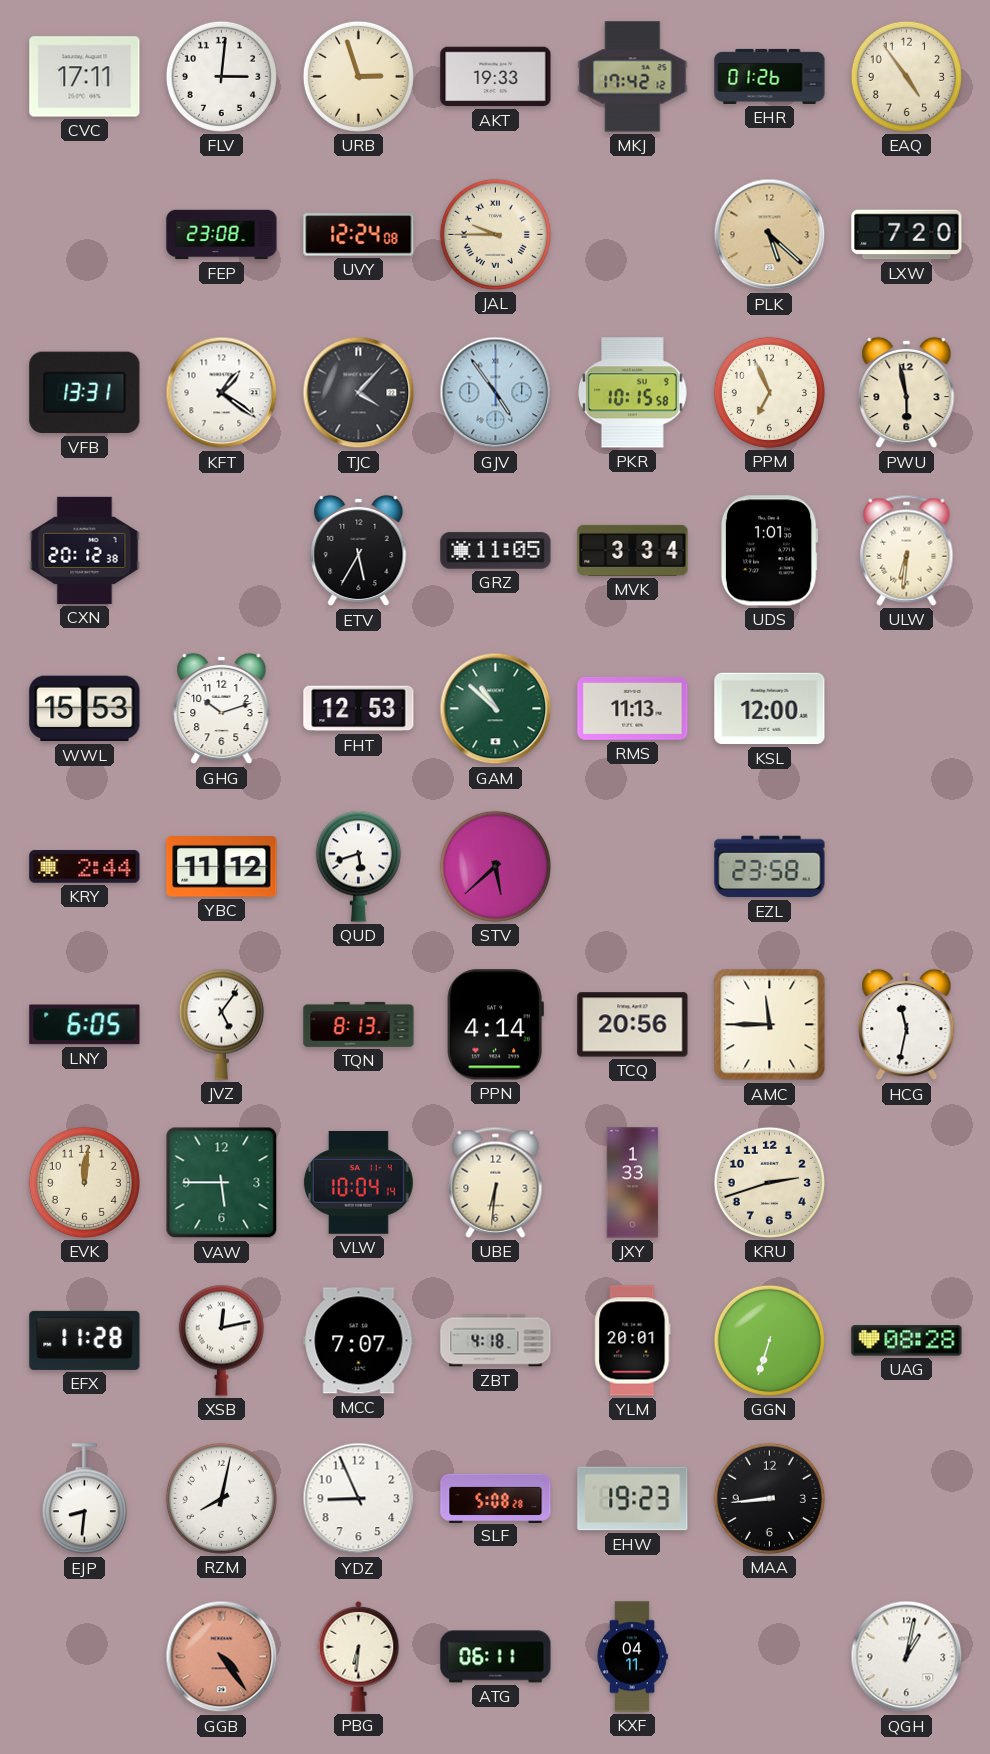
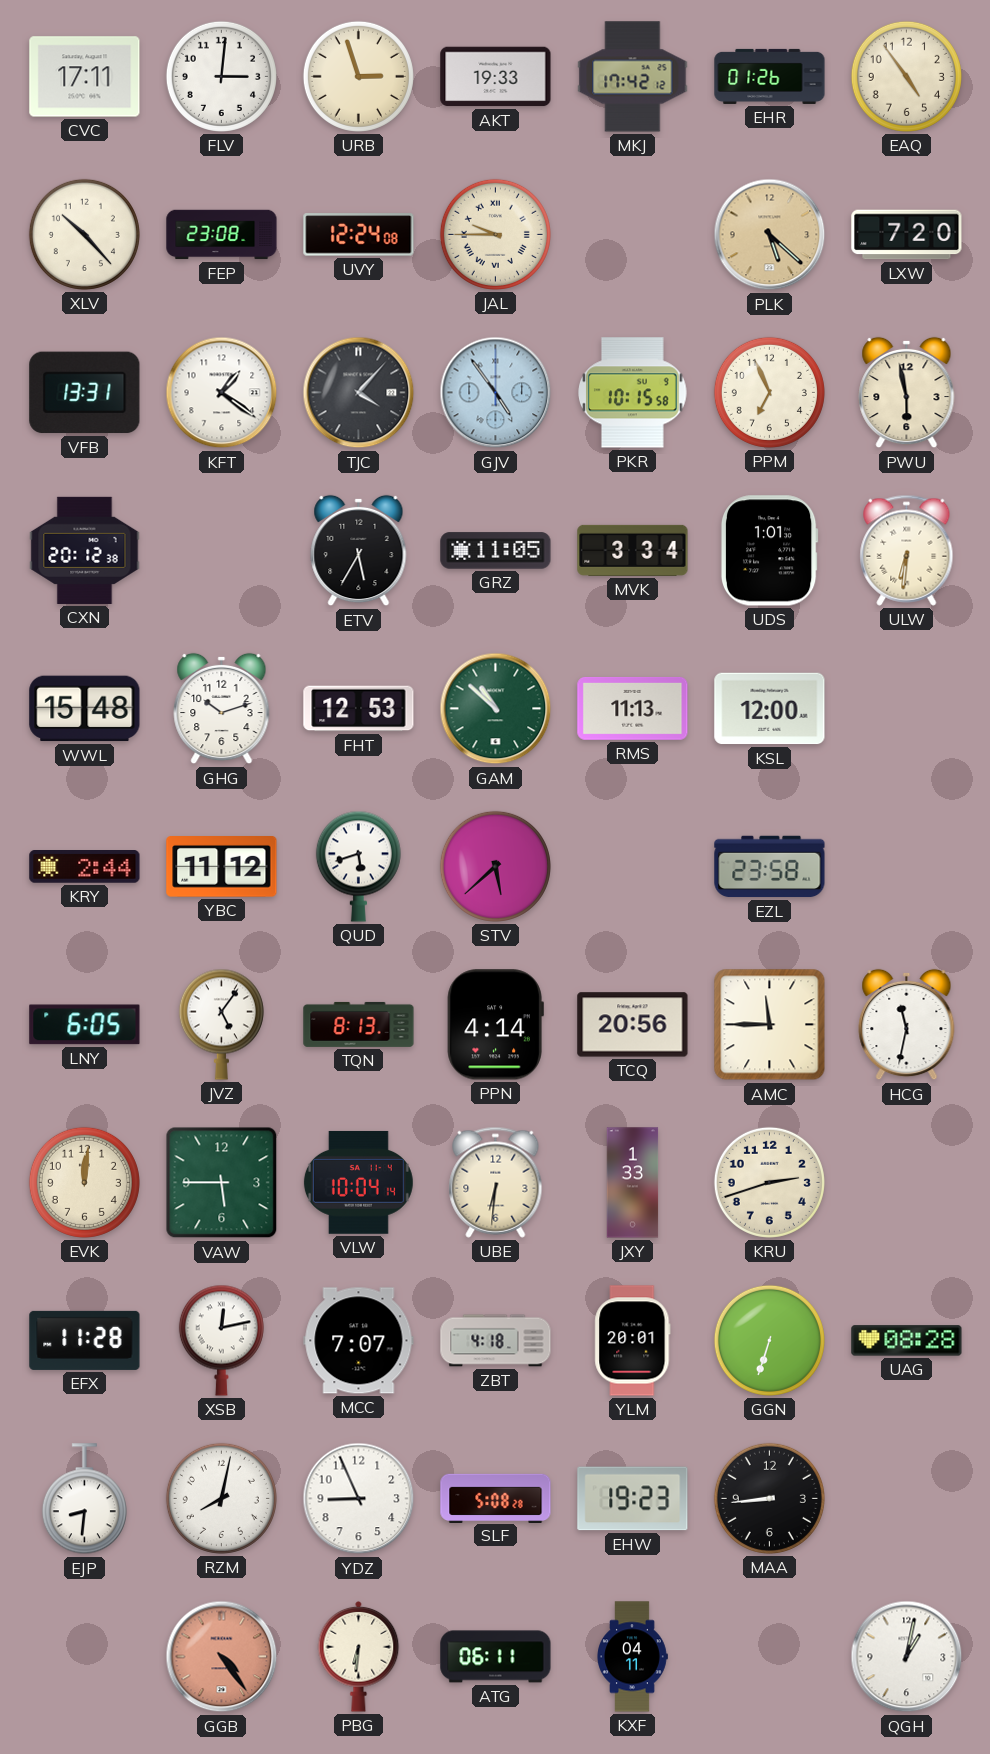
XLV: none -> 10:23 (84, 234)
WWL: 15:53 -> 15:48 (85, 709)
